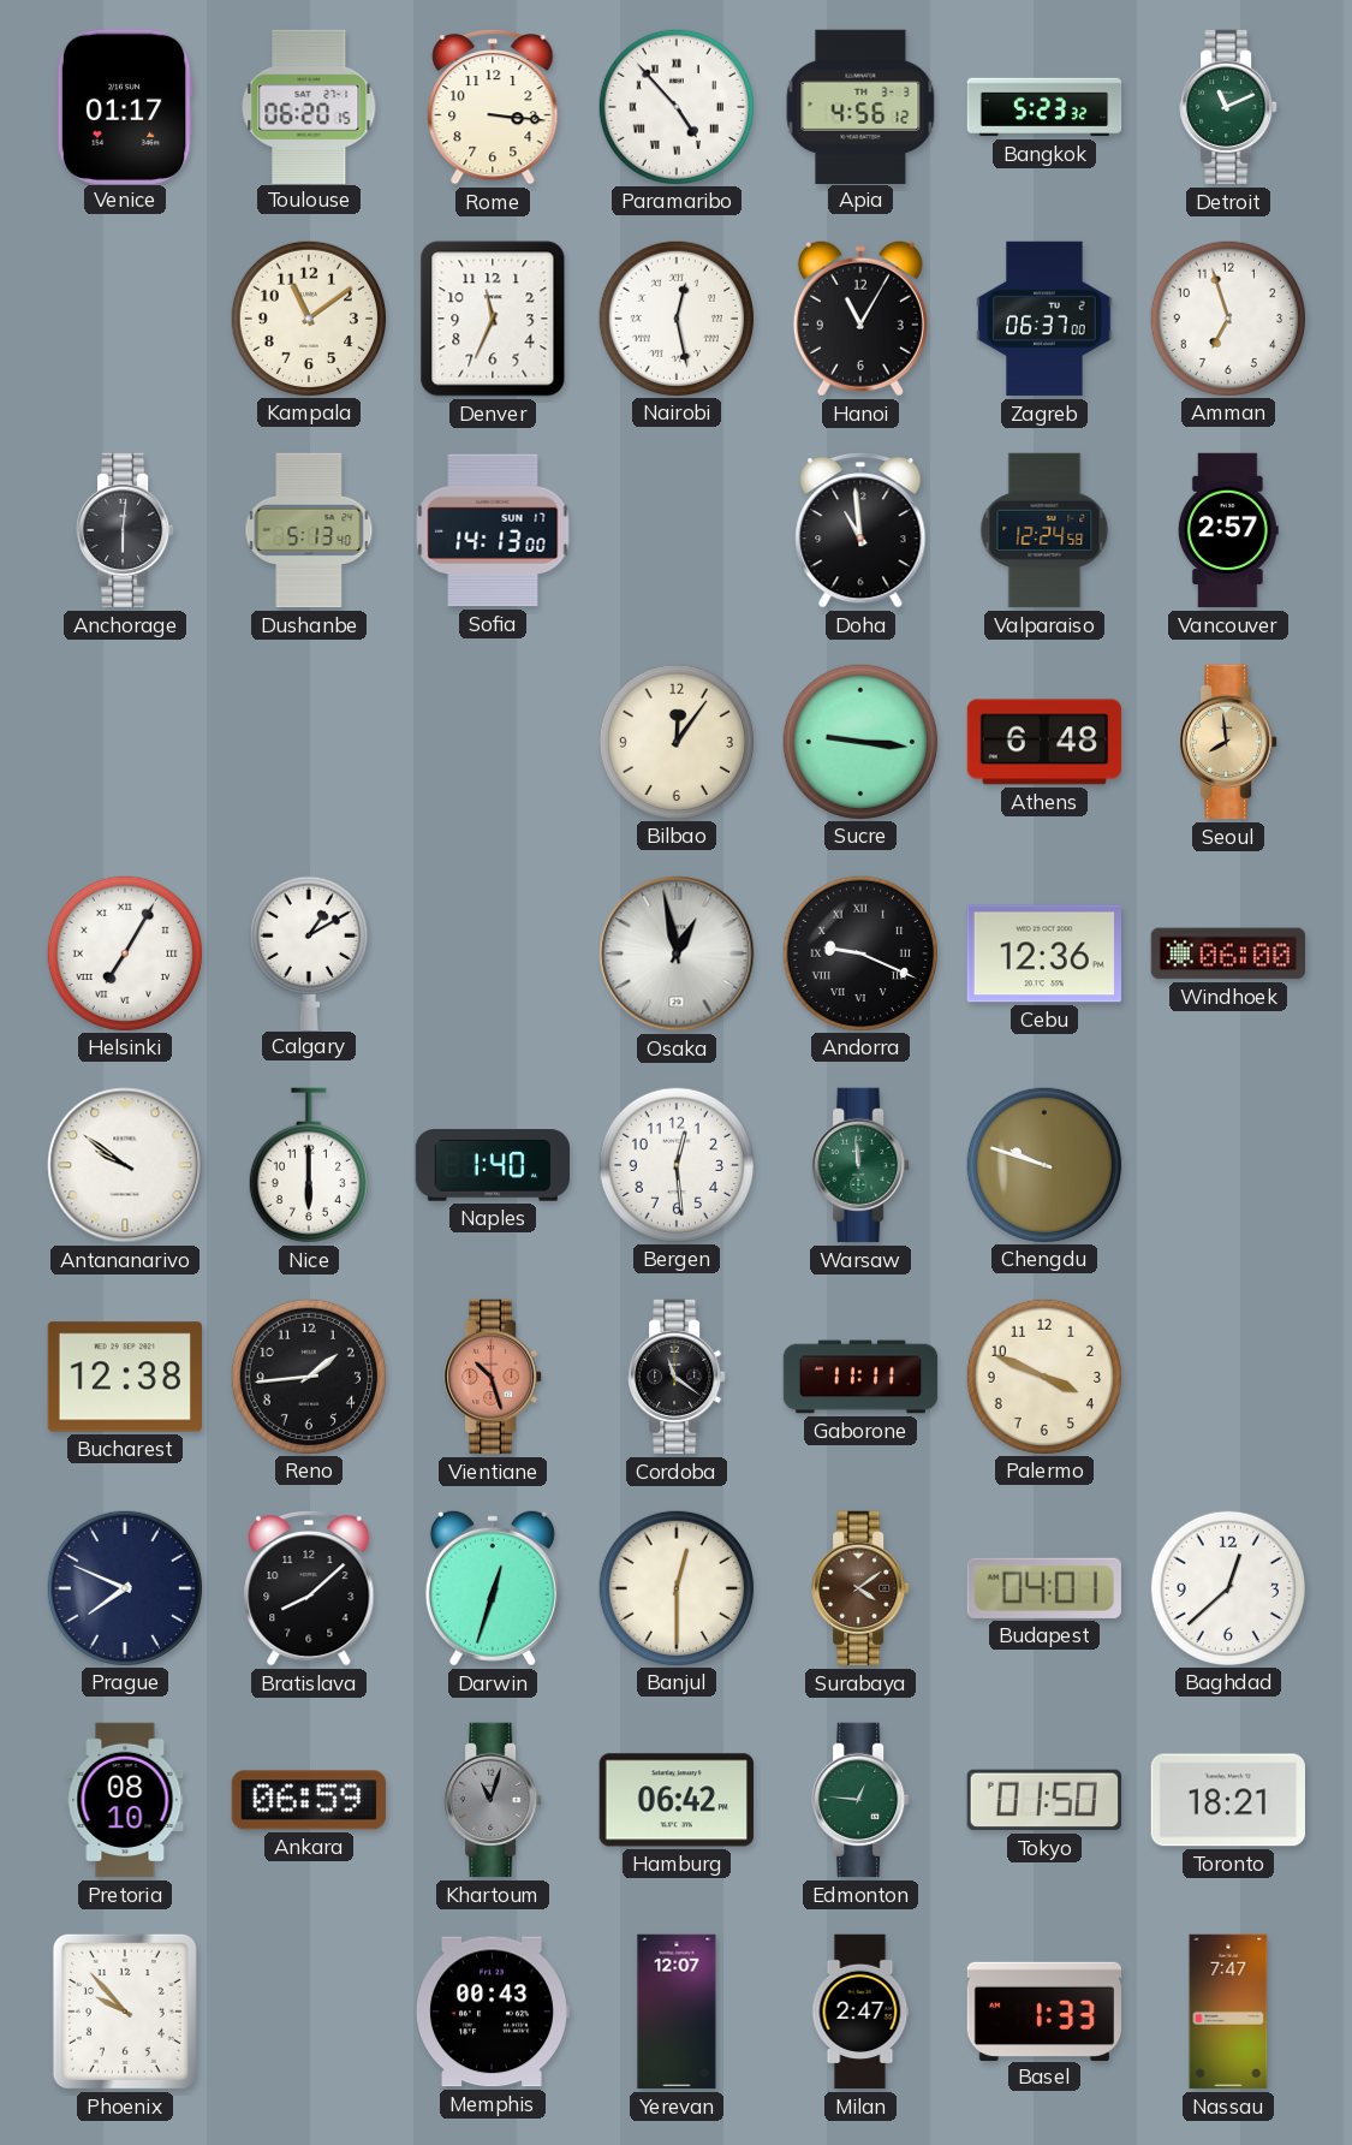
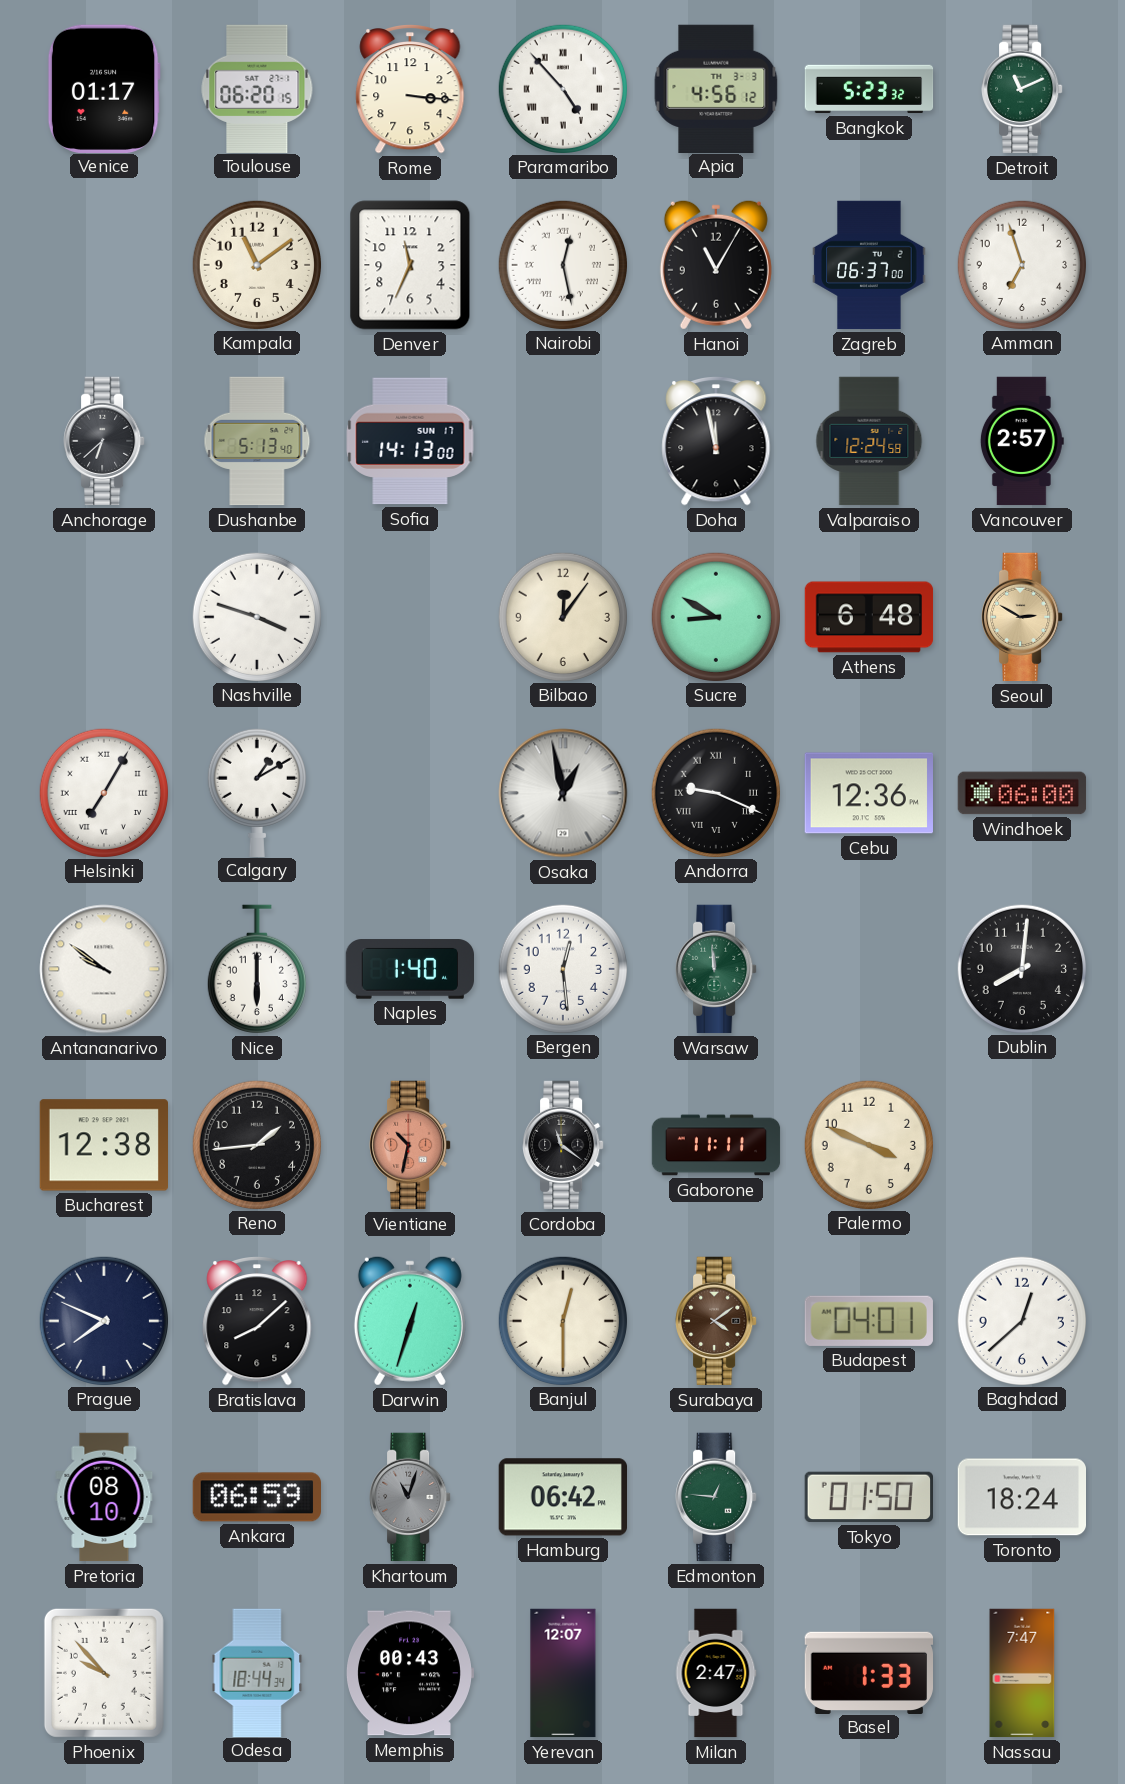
Anchorage: 6:01 -> 6:38 (104, 441)
Doha: 10:59 -> 11:58 (716, 442)
Nashville: none -> 3:48 (256, 616)
Sucre: 9:16 -> 8:50 (715, 616)
Seoul: 7:59 -> 2:50 (1022, 617)
Chengdu: 9:48 -> none (1043, 1164)
Dublin: none -> 8:01 (1021, 968)
Vientiane: 10:27 -> 10:32 (410, 1145)
Toronto: 18:21 -> 18:24 (1021, 1497)
Odesa: none -> 18:44 (257, 1672)
